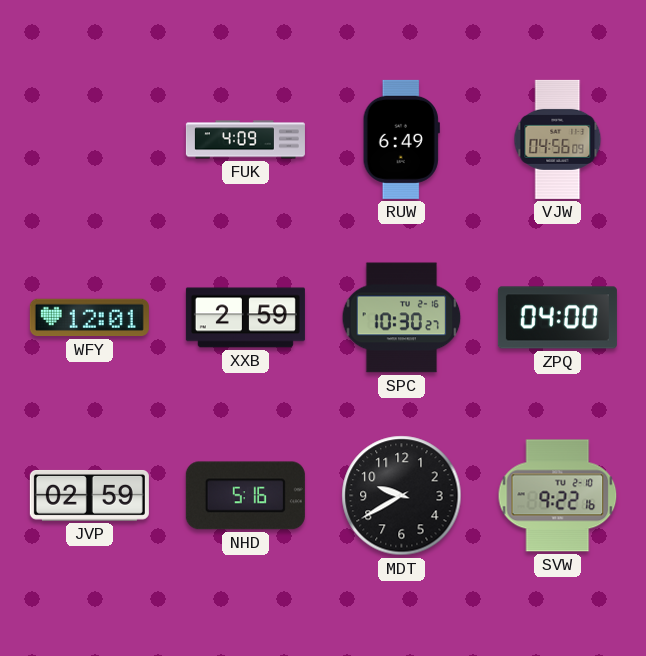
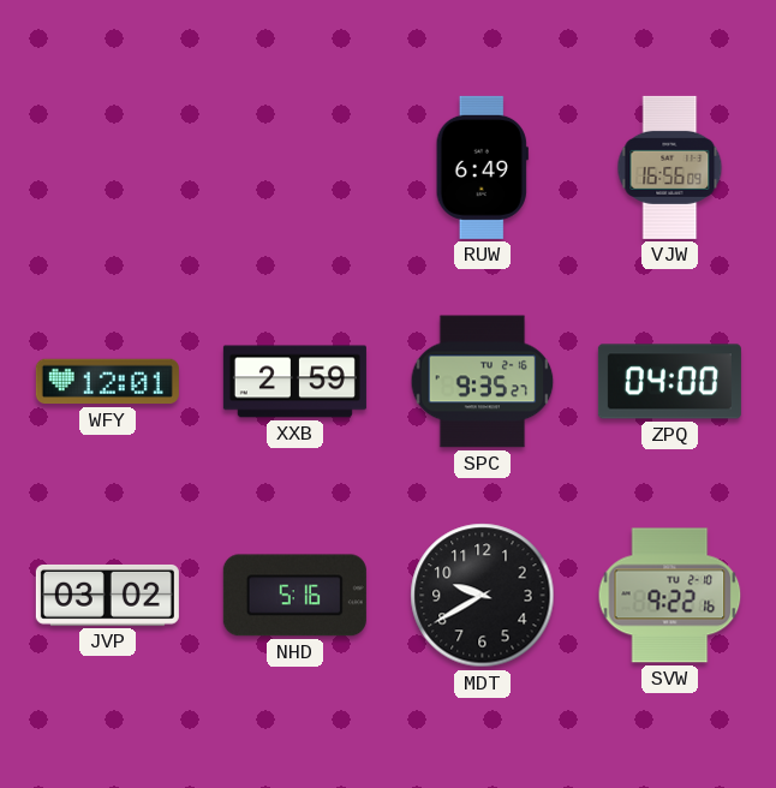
FUK: 4:09 -> none (245, 140)
VJW: 04:56 -> 16:56 (670, 167)
SPC: 10:30 -> 9:35 (483, 382)
JVP: 02:59 -> 03:02 (107, 595)
